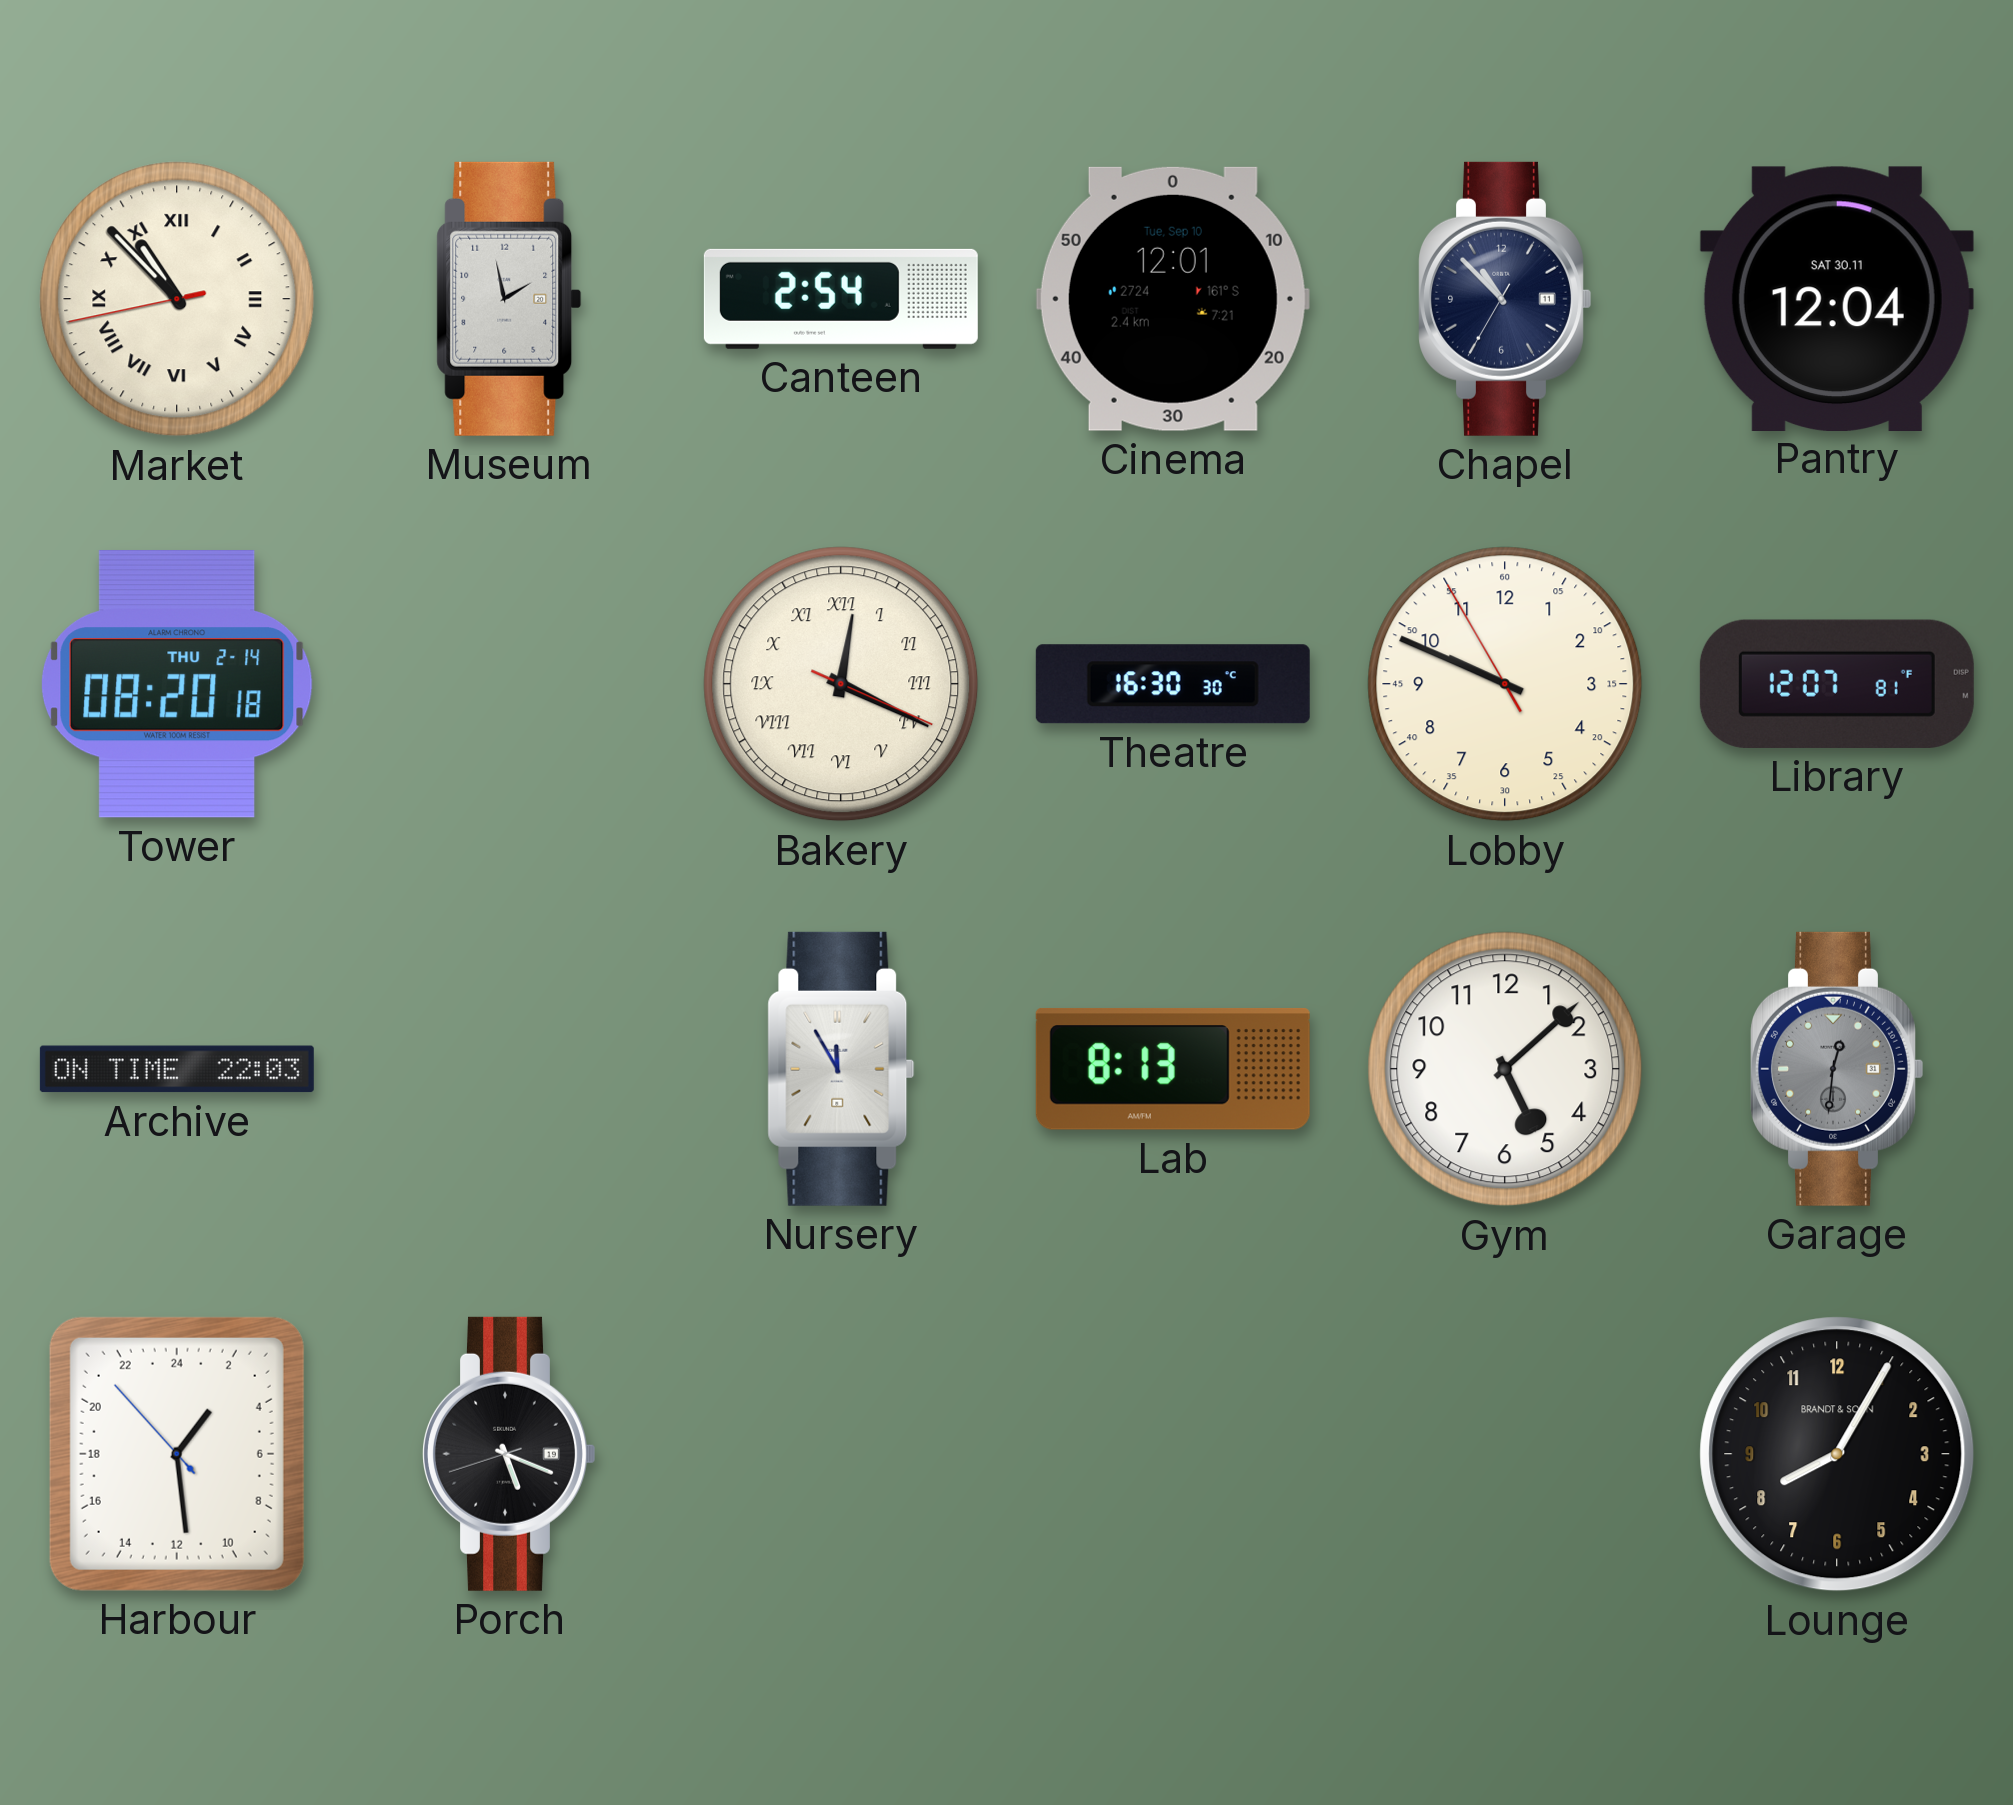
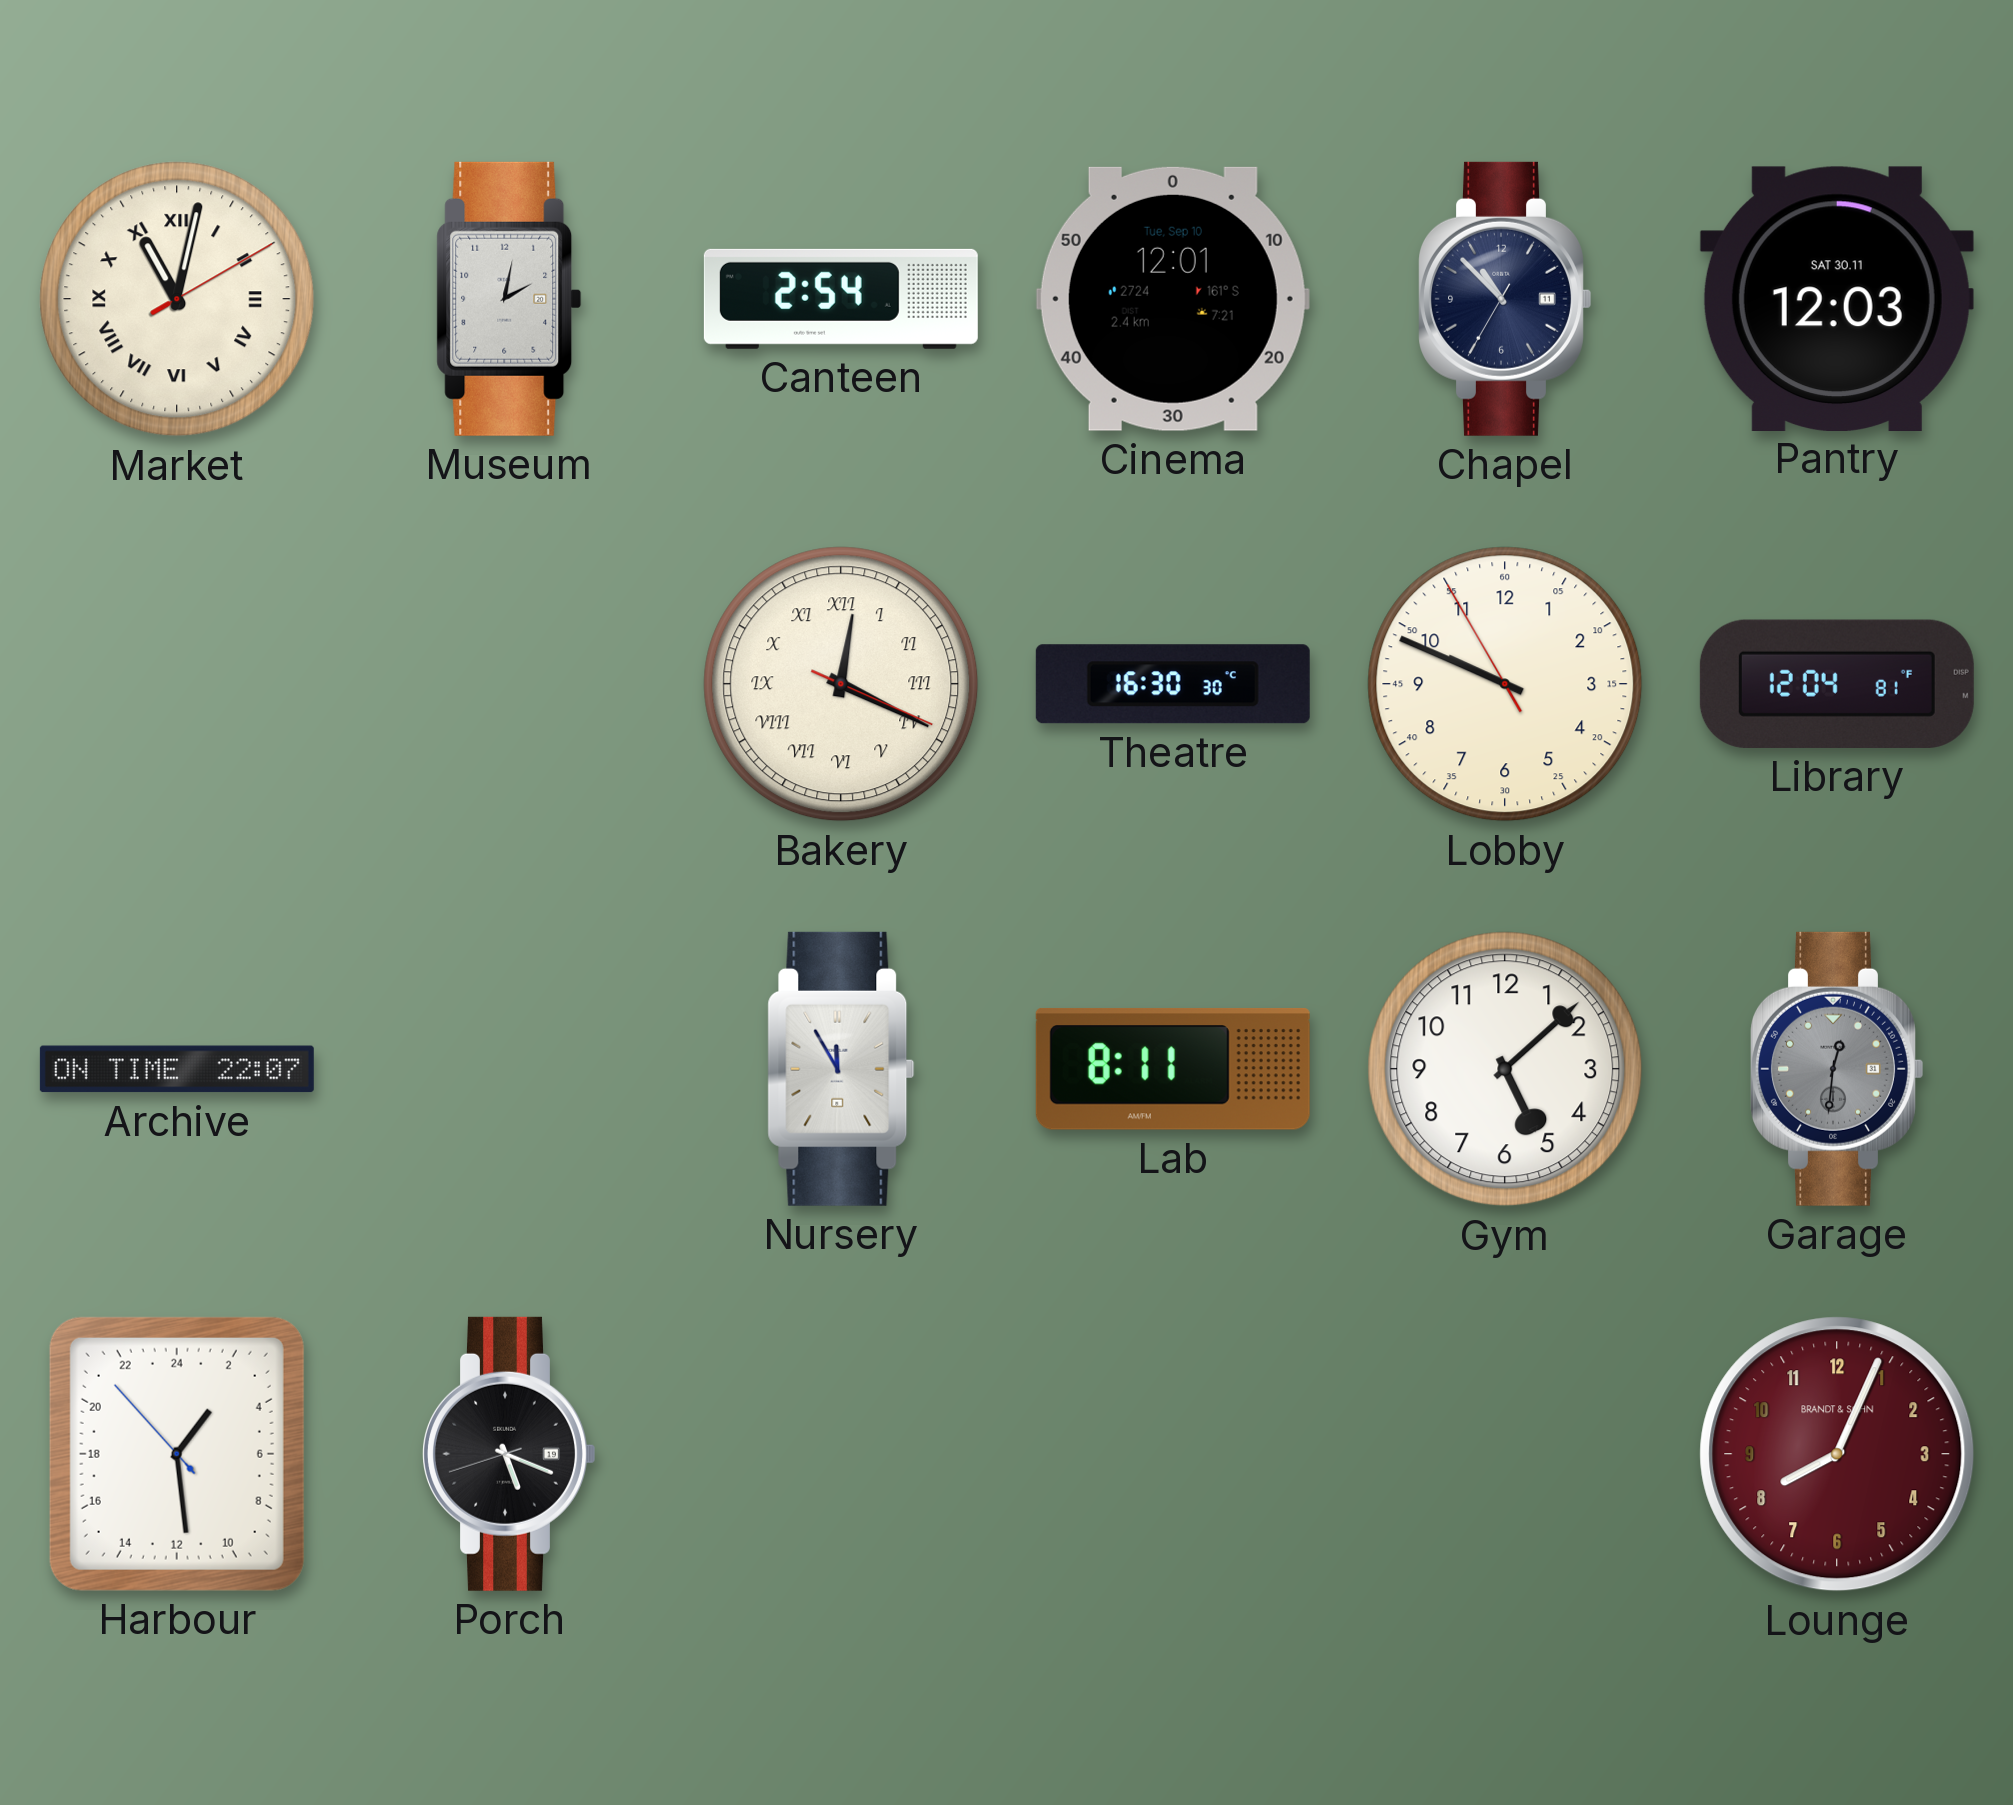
Market: 10:52 -> 11:02 (177, 299)
Museum: 1:58 -> 2:02 (509, 299)
Pantry: 12:04 -> 12:03 (1837, 298)
Tower: 08:20 -> none (177, 684)
Library: 12:07 -> 12:04 (1837, 684)
Archive: 22:03 -> 22:07 (177, 1069)
Lab: 8:13 -> 8:11 (1173, 1069)
Lounge: 8:05 -> 8:04 (1837, 1454)
Lounge dial: black -> burgundy (1837, 1454)
